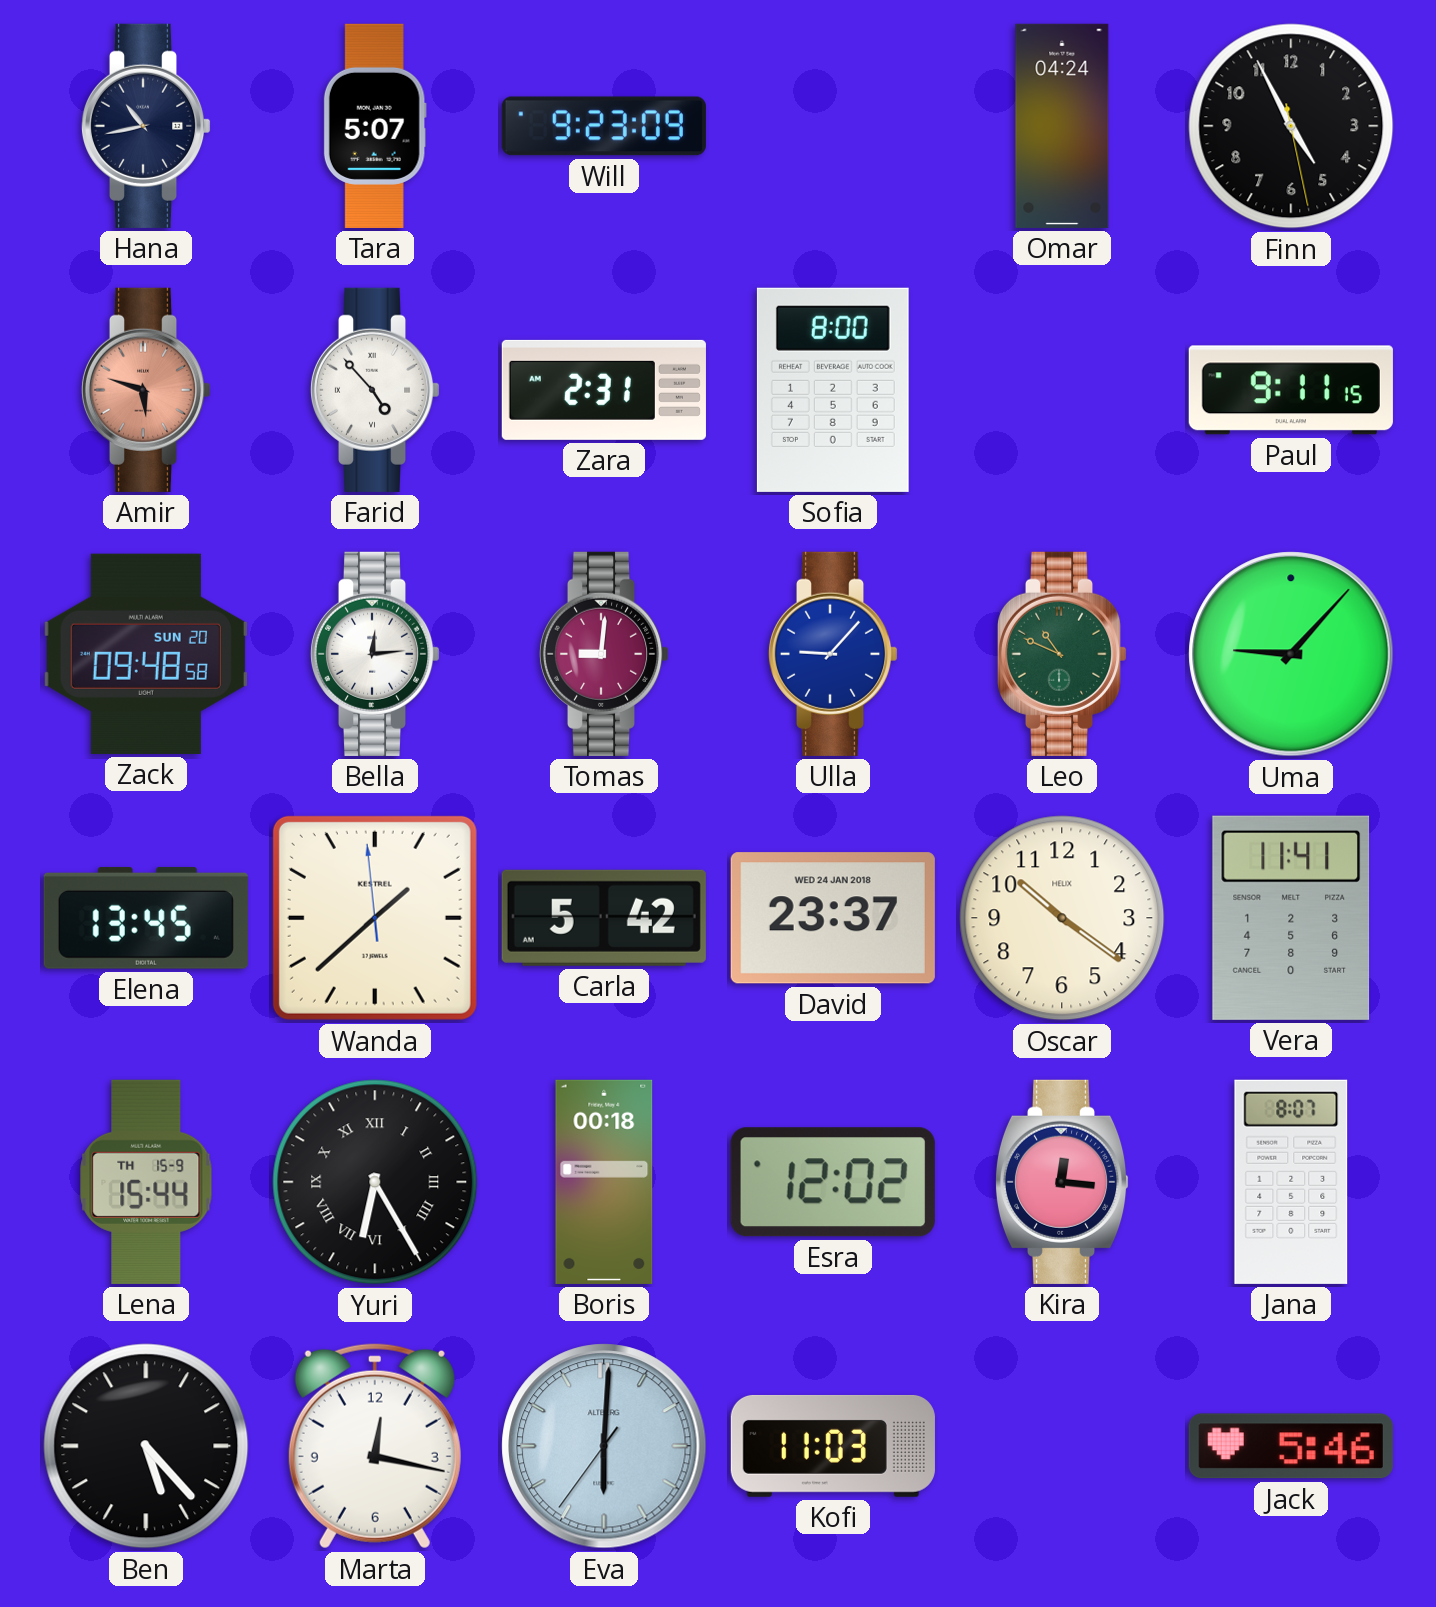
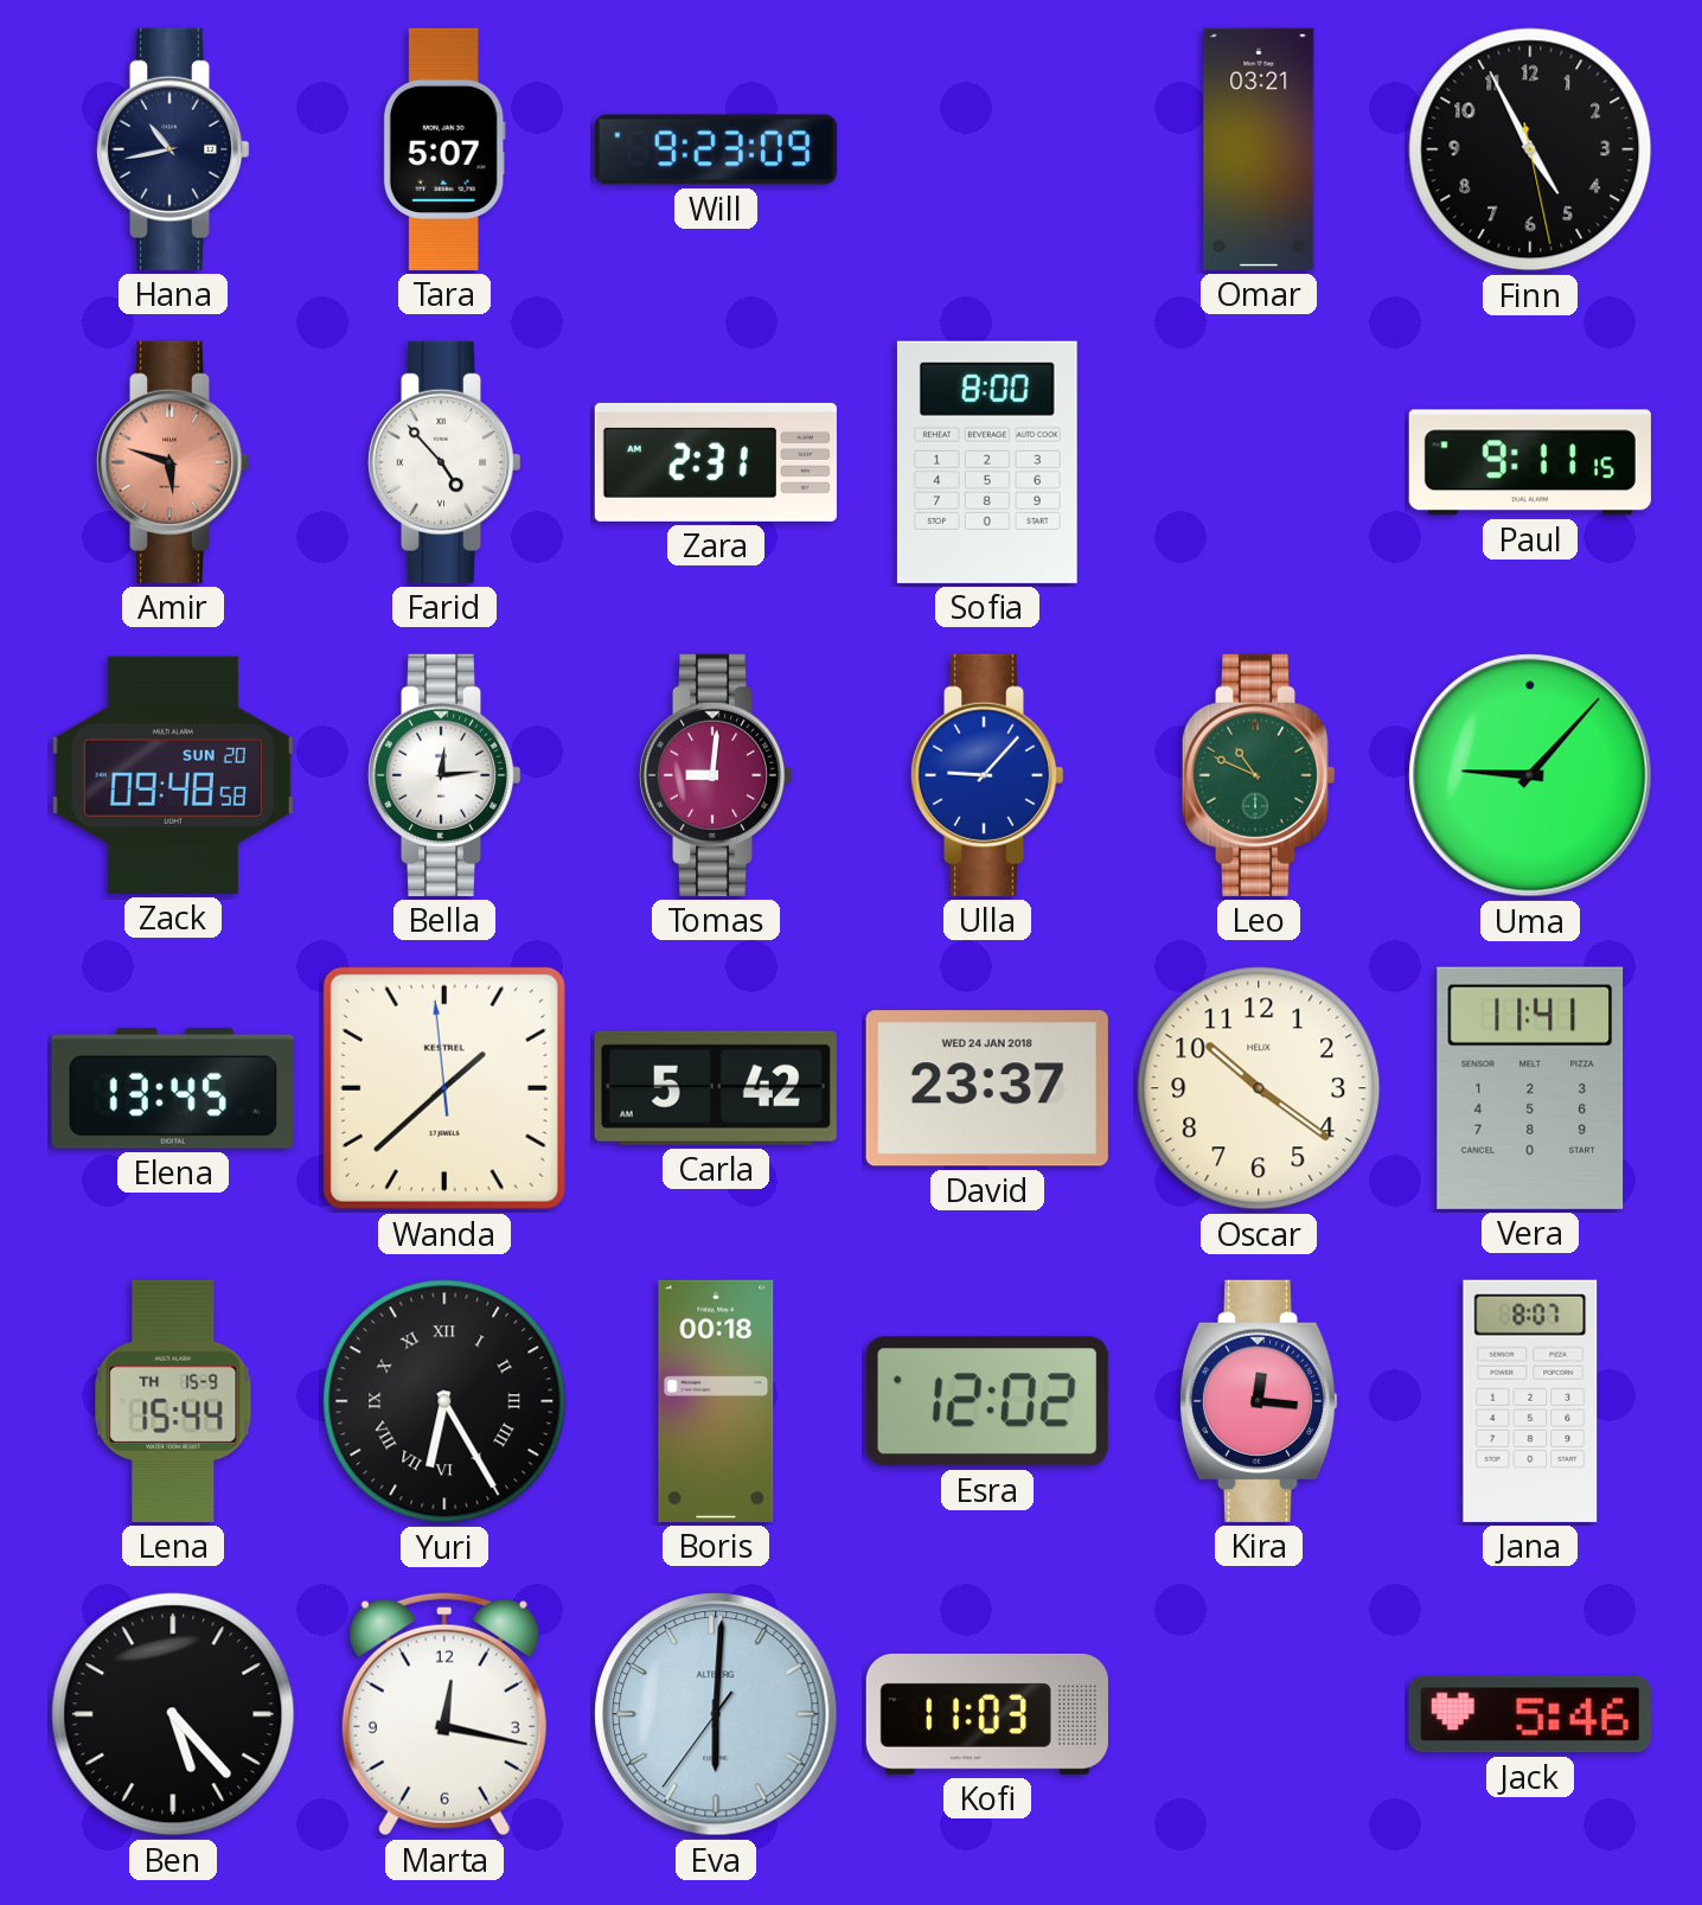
Omar: 04:24 -> 03:21 (1259, 149)
